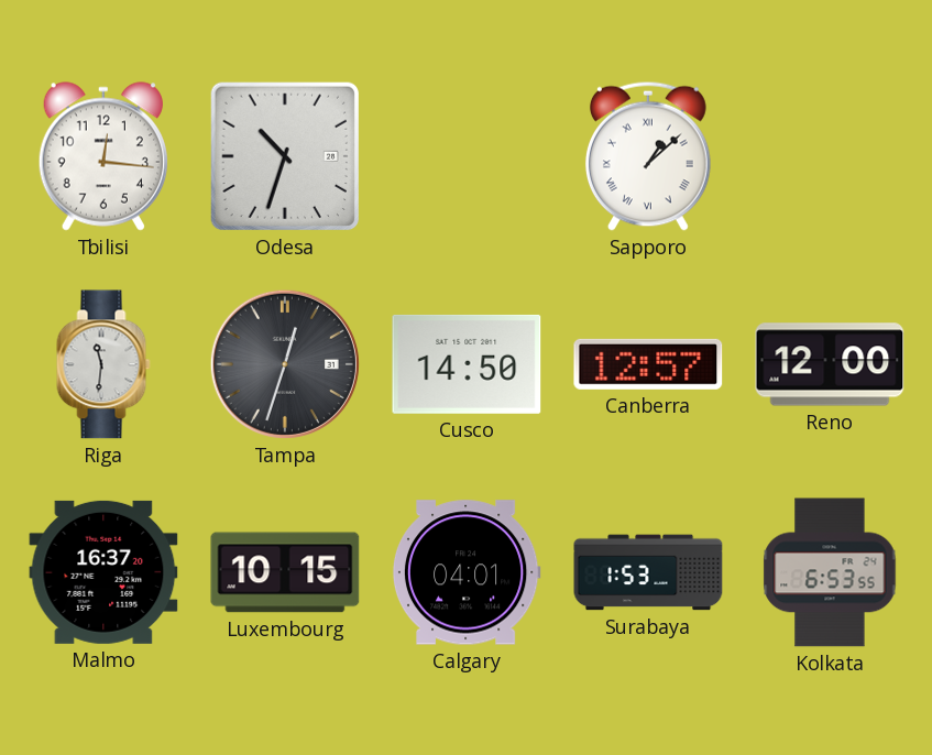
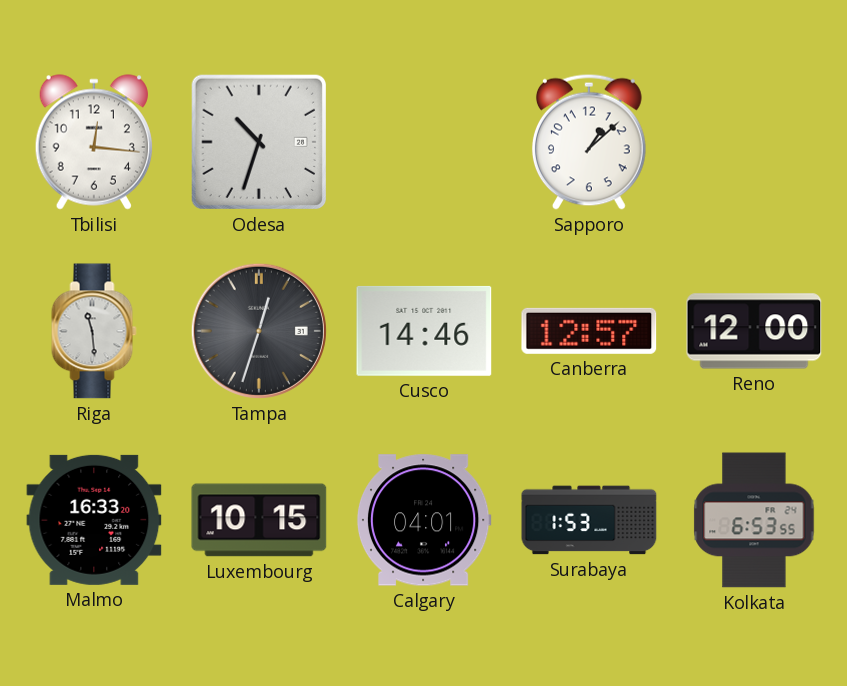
Sapporo numerals: Roman -> Arabic (589, 142)
Riga: 11:31 -> 11:29 (94, 331)
Cusco: 14:50 -> 14:46 (424, 331)
Malmo: 16:37 -> 16:33 (94, 520)
